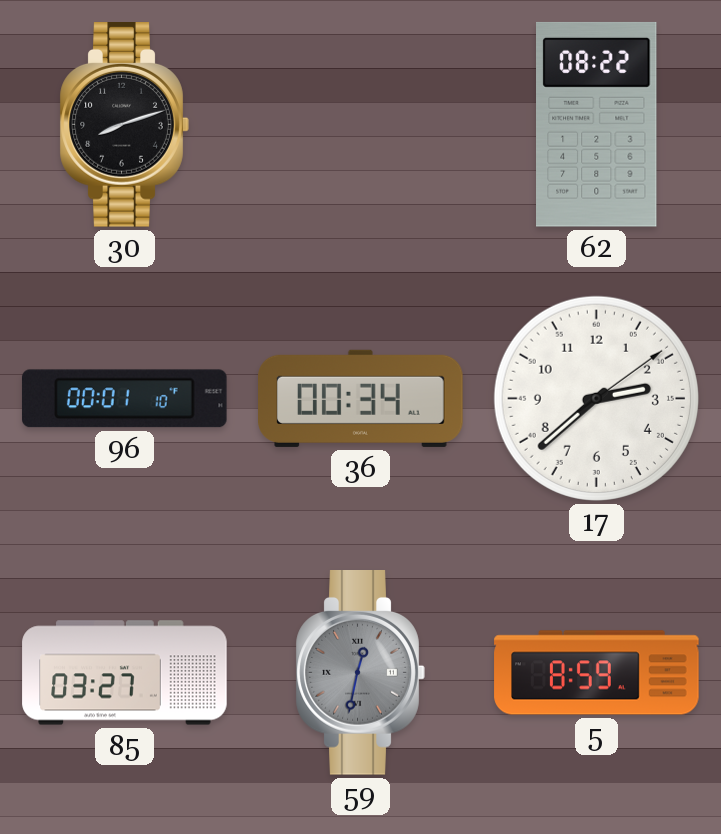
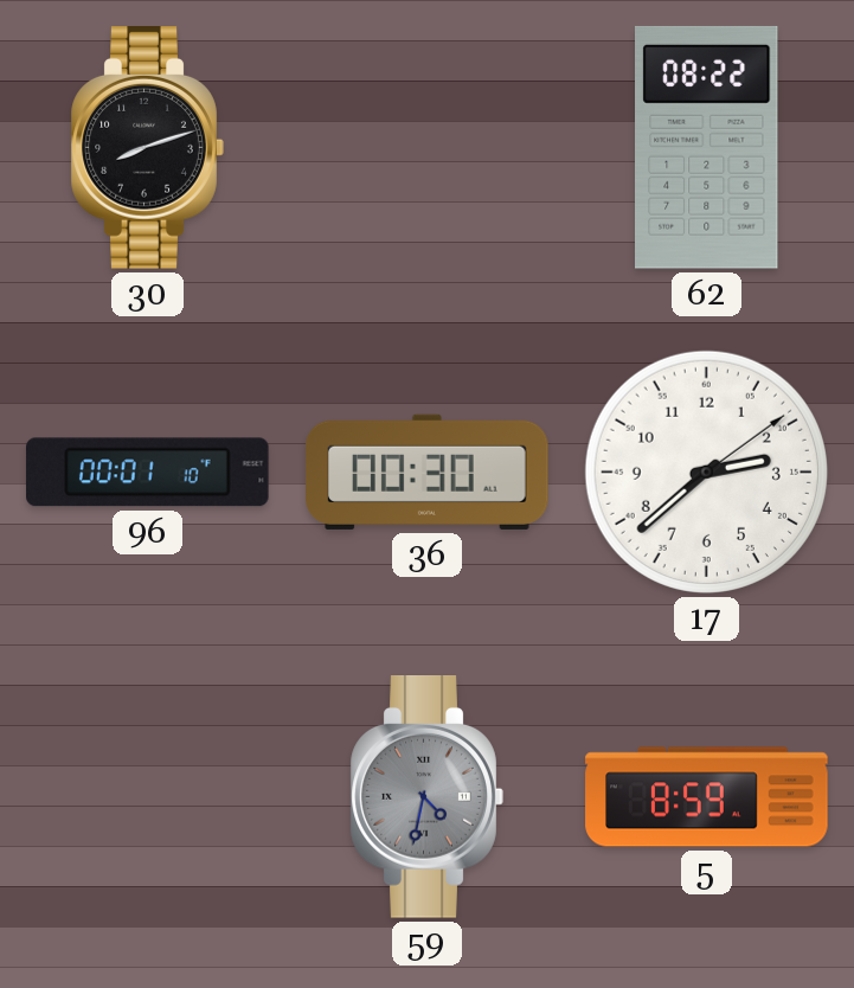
36: 00:34 -> 00:30 (428, 471)
85: 03:27 -> none (125, 673)
59: 12:32 -> 4:32 (426, 797)
